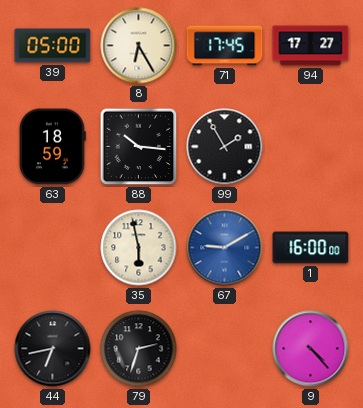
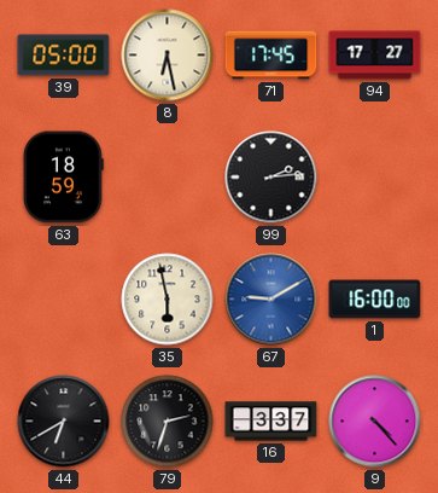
8: 6:25 -> 6:28 (168, 56)
88: 10:16 -> none (139, 147)
99: 1:55 -> 2:14 (271, 178)
44: 6:43 -> 6:40 (64, 422)
16: none -> 3:37 (271, 422)
